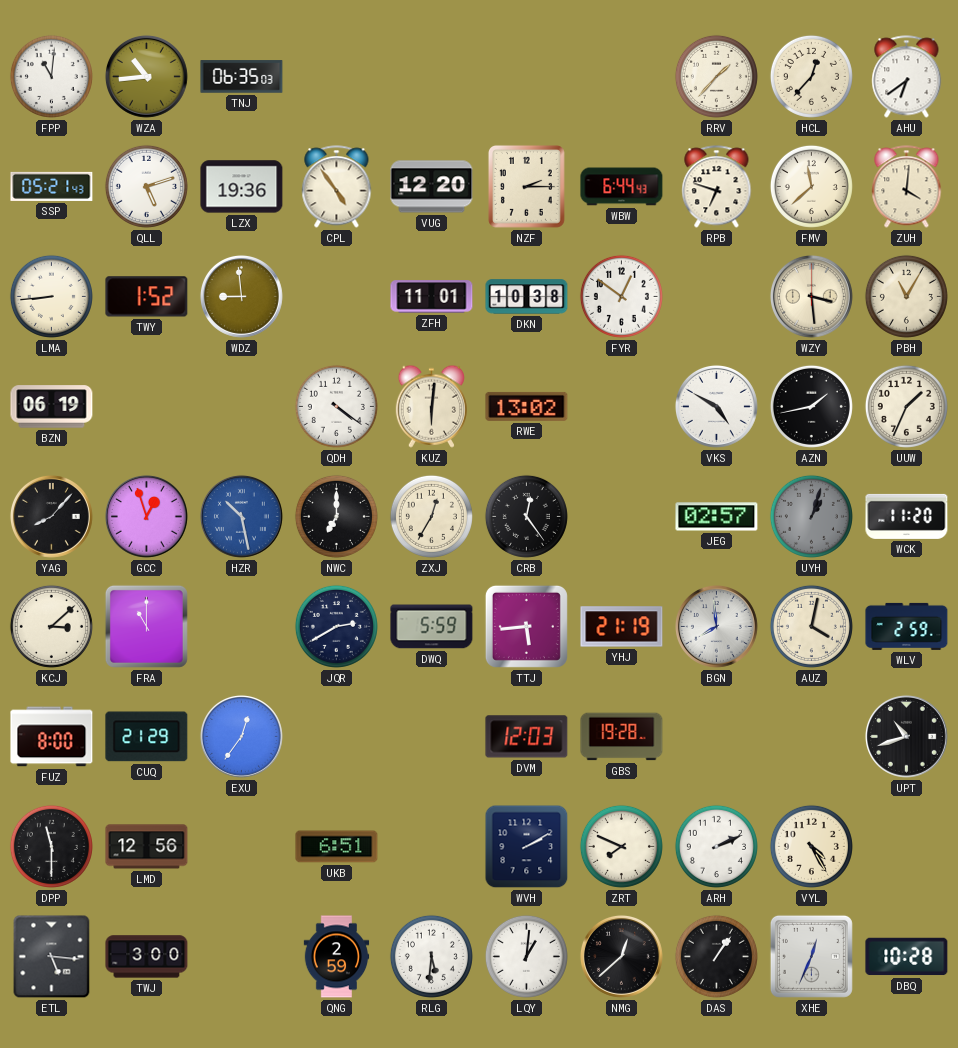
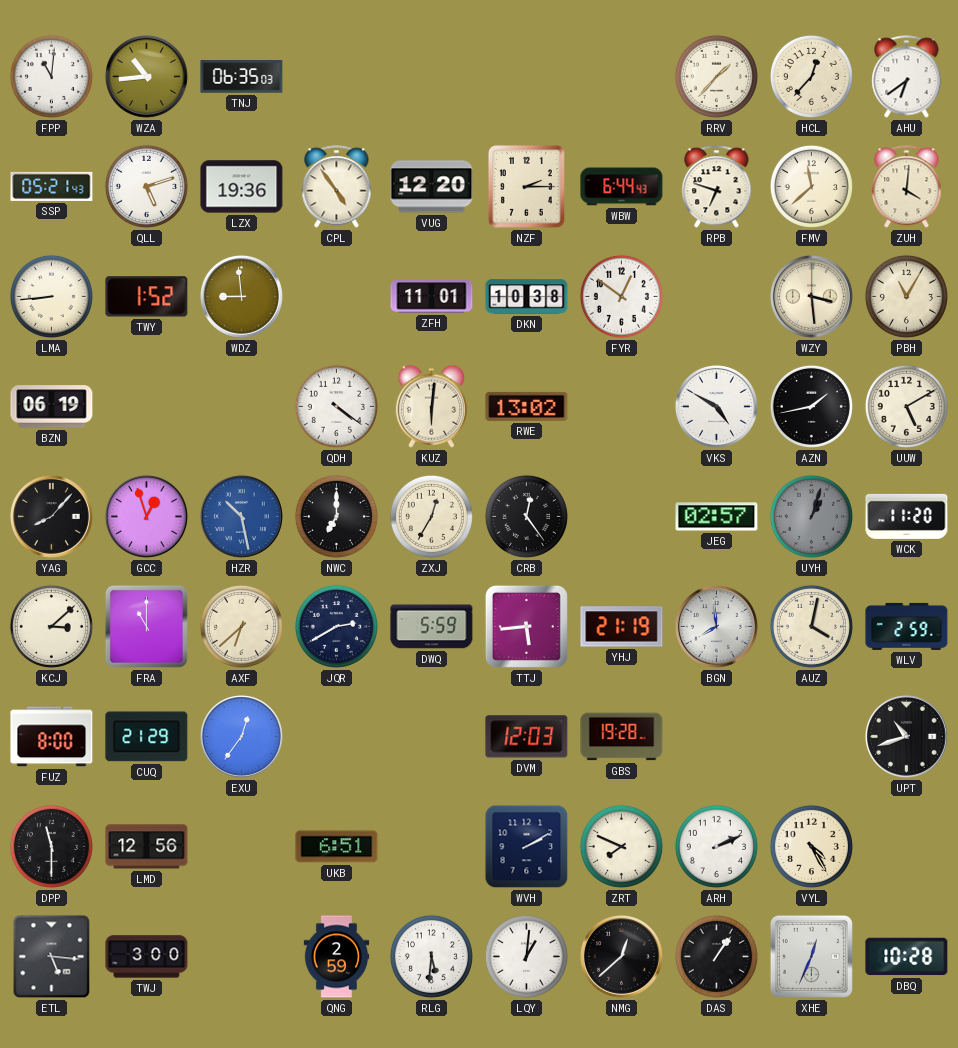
UUW: 1:34 -> 5:10 (906, 406)
AXF: none -> 6:38 (241, 626)
